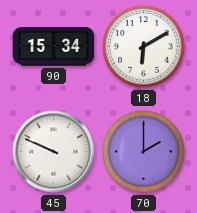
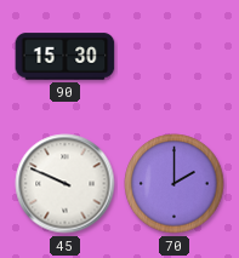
90: 15:34 -> 15:30 (66, 57)
18: 6:10 -> none (144, 47)
